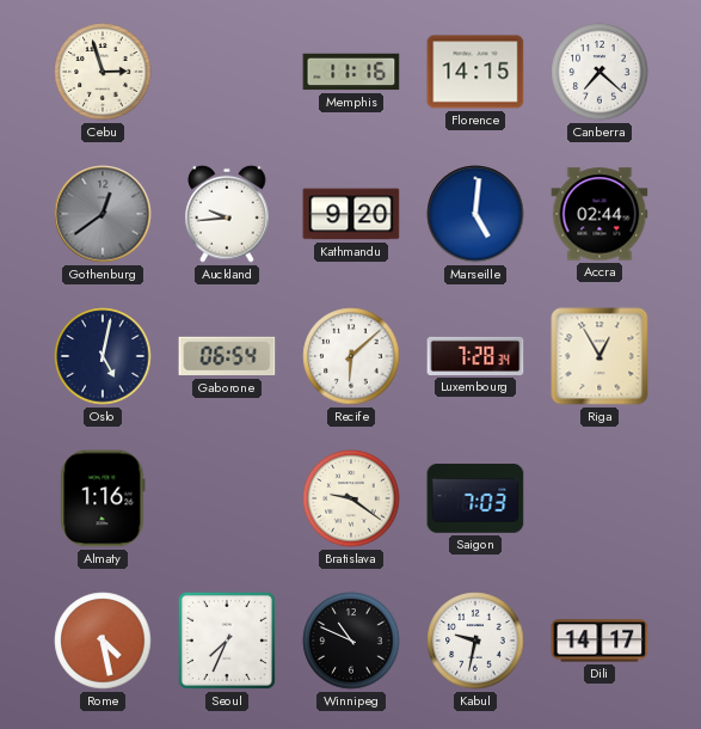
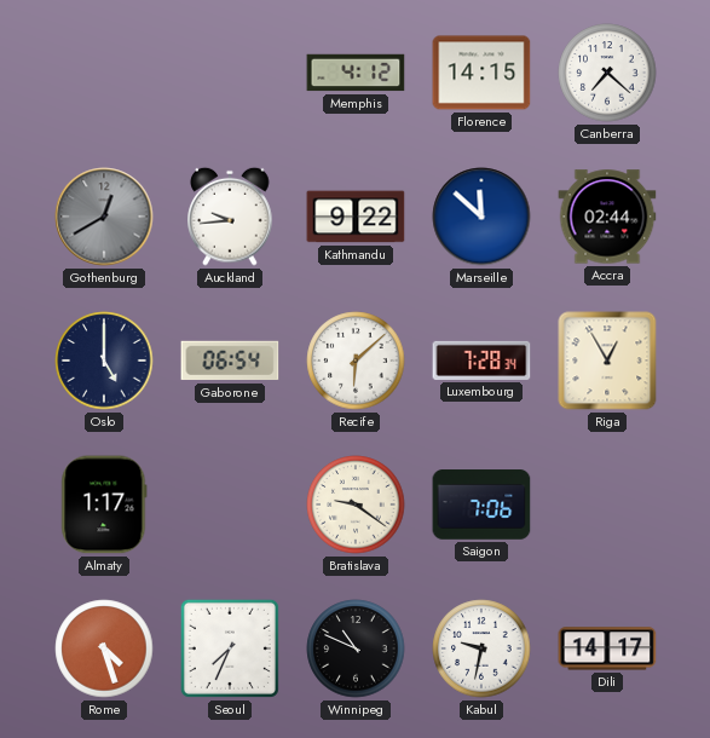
Cebu: 2:57 -> none (103, 72)
Memphis: 11:16 -> 4:12 (356, 73)
Gothenburg: 12:39 -> 12:40 (104, 217)
Kathmandu: 9:20 -> 9:22 (356, 217)
Marseille: 5:01 -> 11:52 (481, 217)
Oslo: 5:02 -> 5:00 (104, 361)
Almaty: 1:16 -> 1:17 (104, 505)
Saigon: 7:03 -> 7:06 (481, 505)
Rome: 4:28 -> 4:27 (104, 648)
